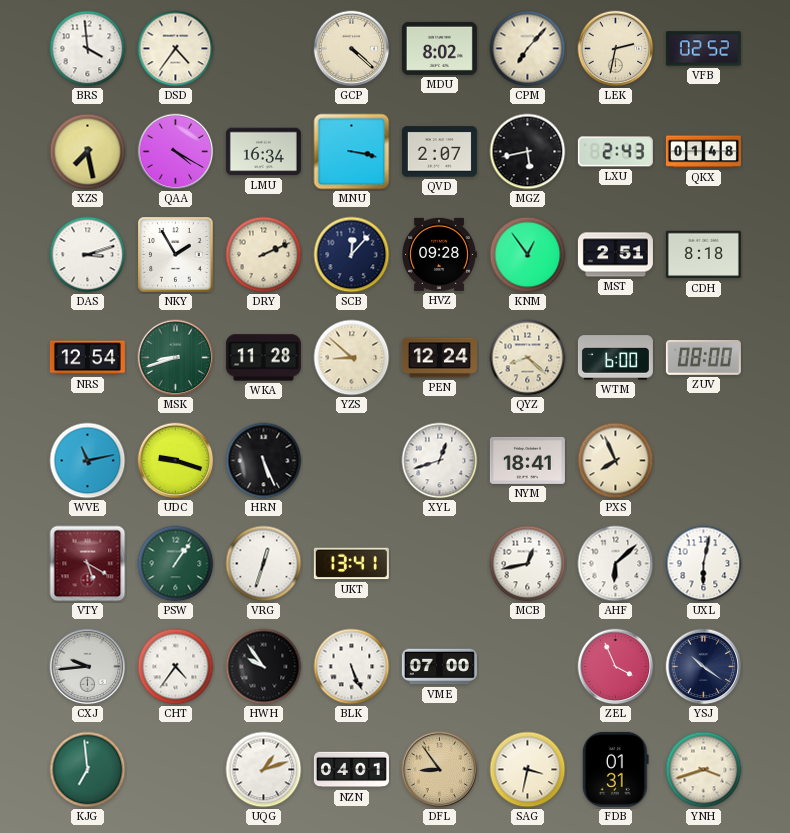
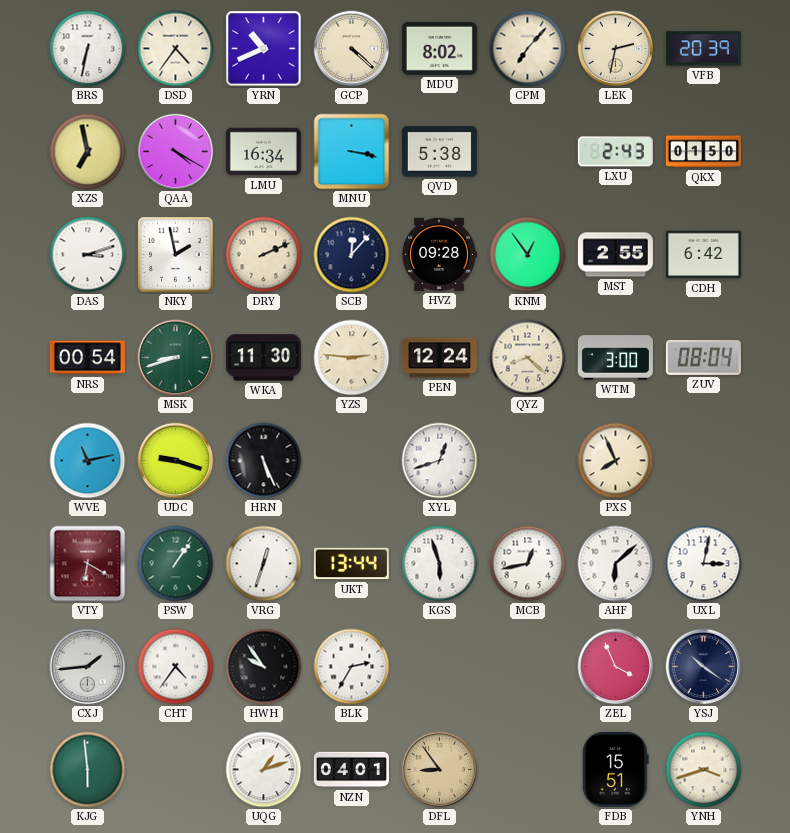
BRS: 3:59 -> 6:32 (88, 49)
YRN: none -> 10:41 (264, 49)
VFB: 02:52 -> 20:39 (703, 49)
XZS: 7:28 -> 6:58 (88, 152)
QVD: 2:07 -> 5:38 (439, 152)
MGZ: 5:43 -> none (528, 152)
QKX: 01:48 -> 01:50 (703, 152)
NKY: 1:55 -> 1:58 (176, 255)
MST: 2:51 -> 2:55 (615, 255)
CDH: 8:18 -> 6:42 (703, 255)
NRS: 12:54 -> 00:54 (87, 358)
WKA: 11:28 -> 11:30 (263, 358)
YZS: 8:52 -> 2:46 (352, 358)
WTM: 6:00 -> 3:00 (615, 358)
ZUV: 08:00 -> 08:04 (703, 357)
NYM: 18:41 -> none (527, 460)
VTY: 5:20 -> 6:20 (88, 564)
UKT: 13:41 -> 13:44 (351, 564)
KGS: none -> 5:57 (440, 564)
UXL: 6:02 -> 3:02 (704, 564)
CXJ: 9:44 -> 1:44 (88, 667)
BLK: 5:26 -> 2:35 (352, 667)
VME: 07:00 -> none (439, 667)
KJG: 6:59 -> 5:59 (88, 770)
SAG: 3:32 -> none (528, 770)
FDB: 01:31 -> 15:51 (616, 769)
